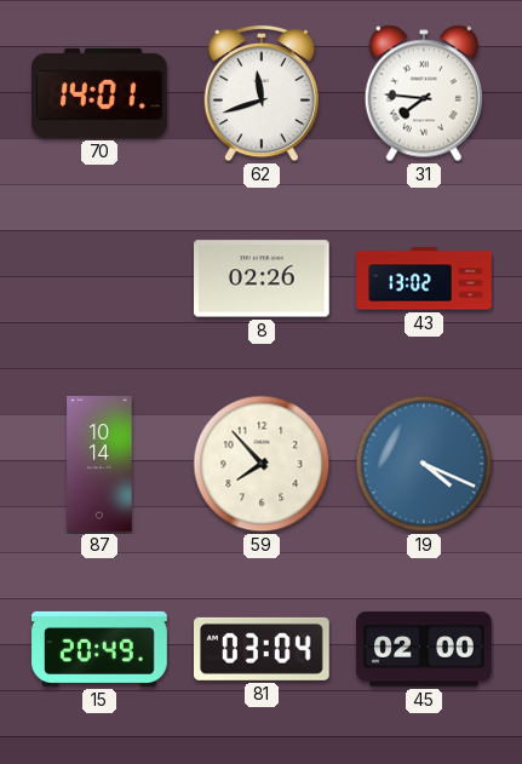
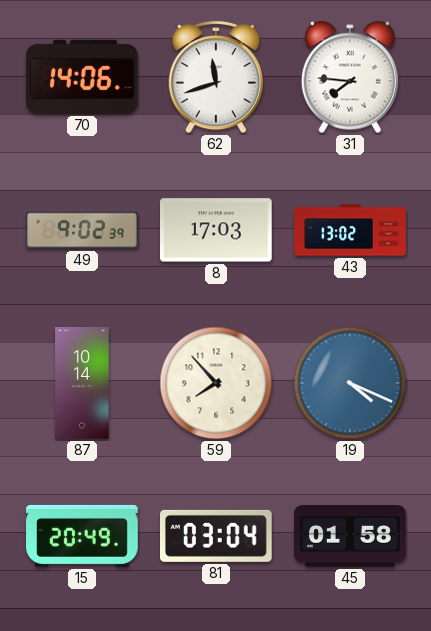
70: 14:01 -> 14:06 (83, 77)
49: none -> 9:02 (82, 230)
8: 02:26 -> 17:03 (217, 230)
45: 02:00 -> 01:58 (350, 536)
